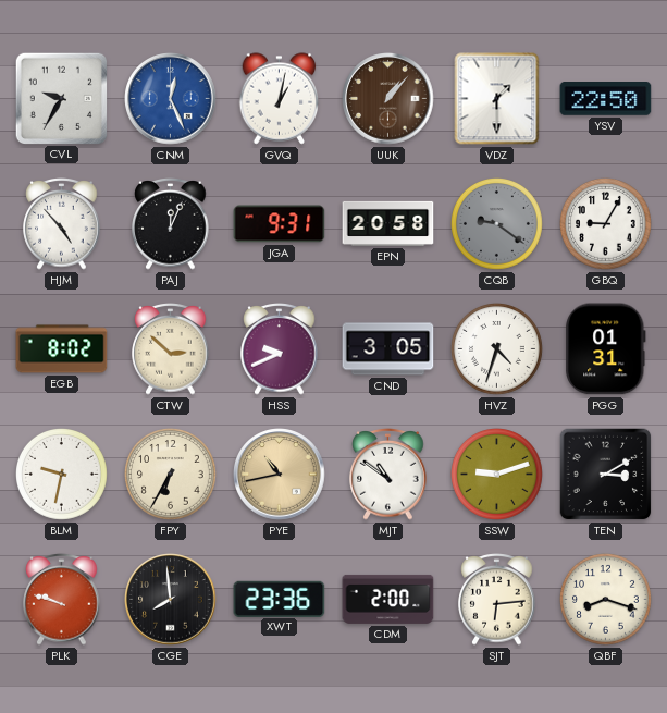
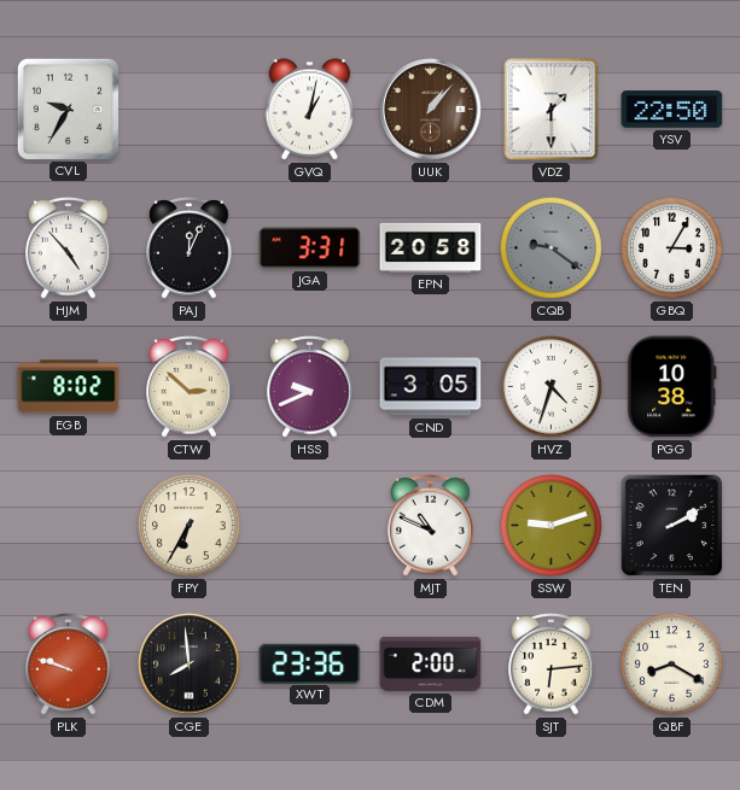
CNM: 12:26 -> none (171, 99)
JGA: 9:31 -> 3:31 (310, 248)
GBQ: 9:05 -> 3:05 (672, 248)
PGG: 01:31 -> 10:38 (672, 387)
BLM: 9:32 -> none (62, 475)
PYE: 10:43 -> none (280, 475)
MJT: 10:51 -> 10:49 (431, 526)
TEN: 3:10 -> 2:10 (672, 526)
QBF: 8:18 -> 8:20 (672, 665)
